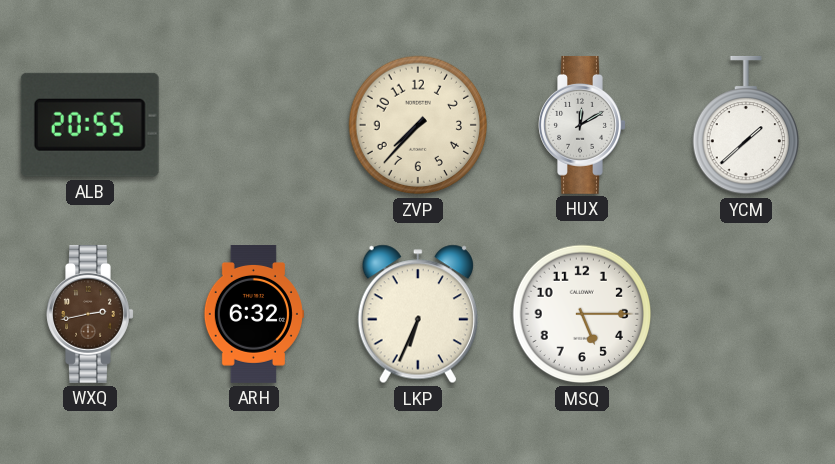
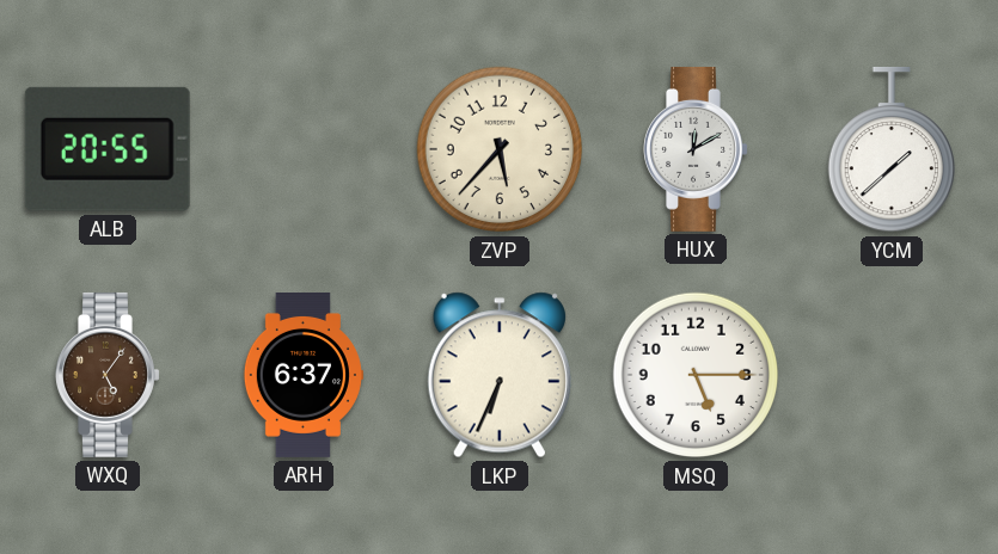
ZVP: 7:37 -> 5:37 (500, 149)
WXQ: 2:43 -> 5:06 (108, 375)
ARH: 6:32 -> 6:37 (304, 376)
